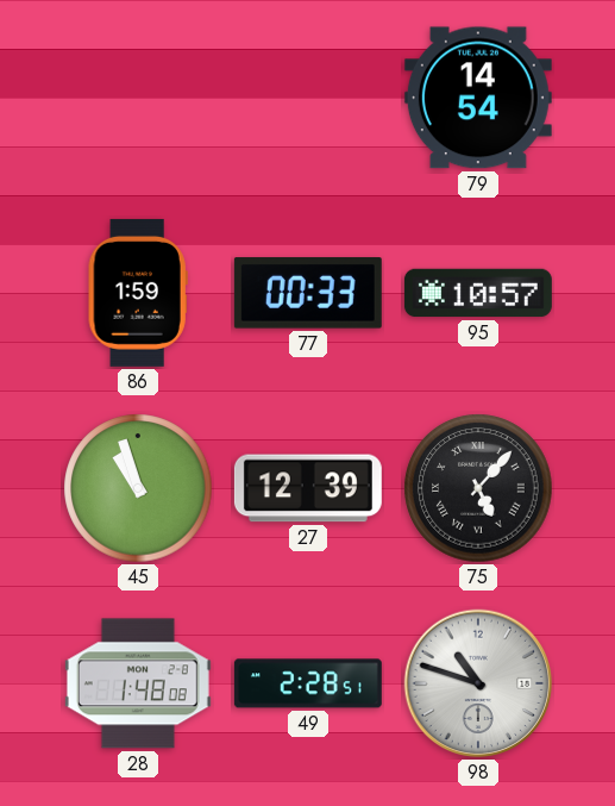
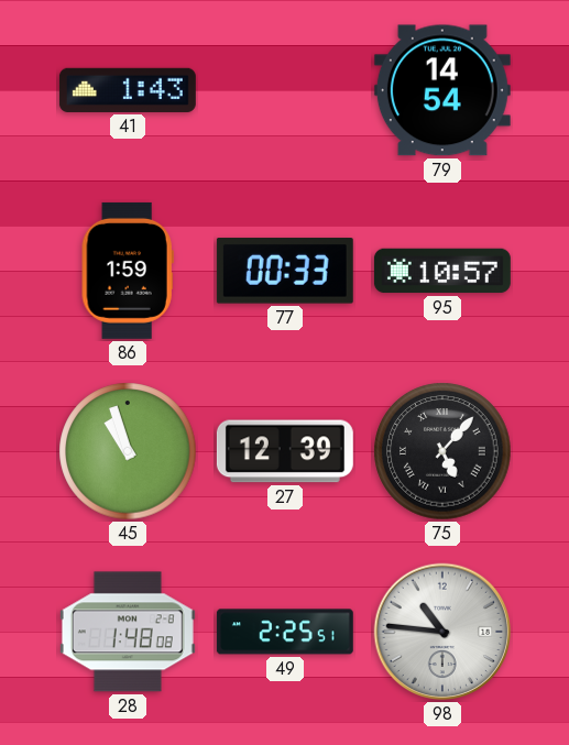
41: none -> 1:43 (128, 90)
49: 2:28 -> 2:25 (285, 632)
98: 10:48 -> 10:46 (442, 632)
